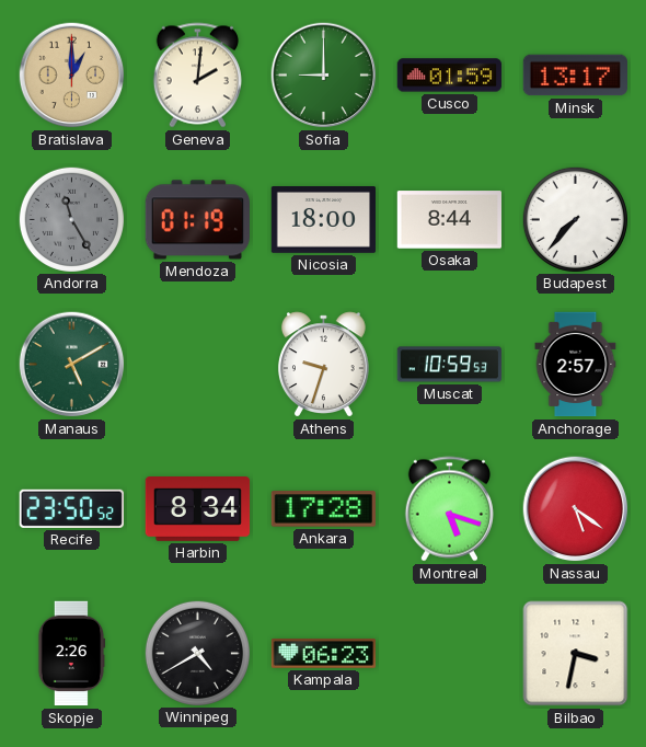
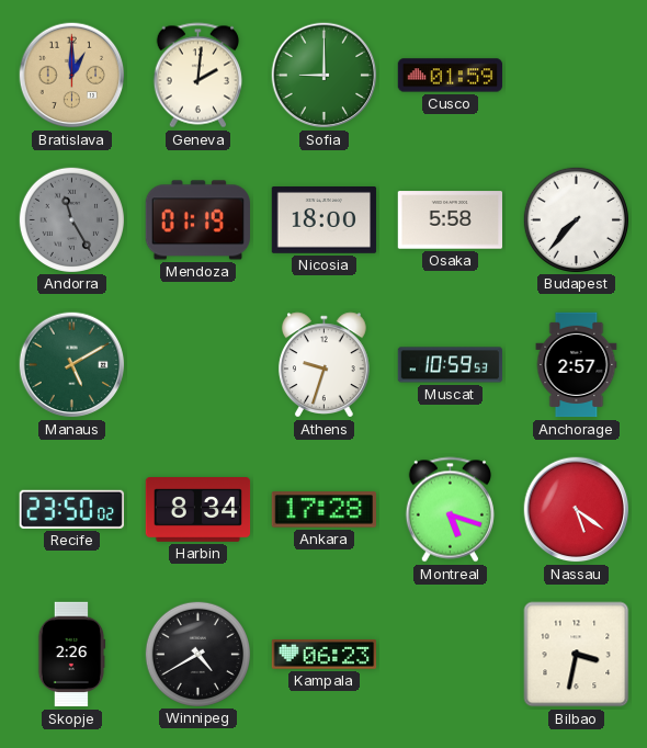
Minsk: 13:17 -> none (576, 76)
Osaka: 8:44 -> 5:58 (451, 220)
Recife: 23:50:52 -> 23:50:02 (71, 509)
